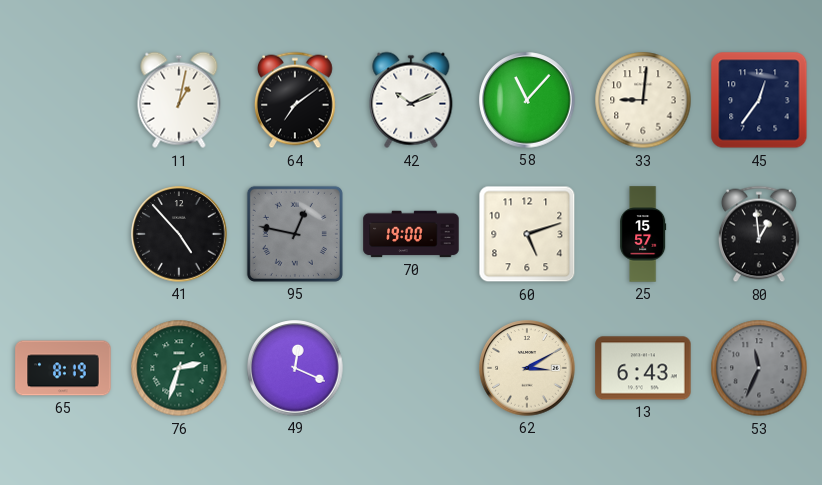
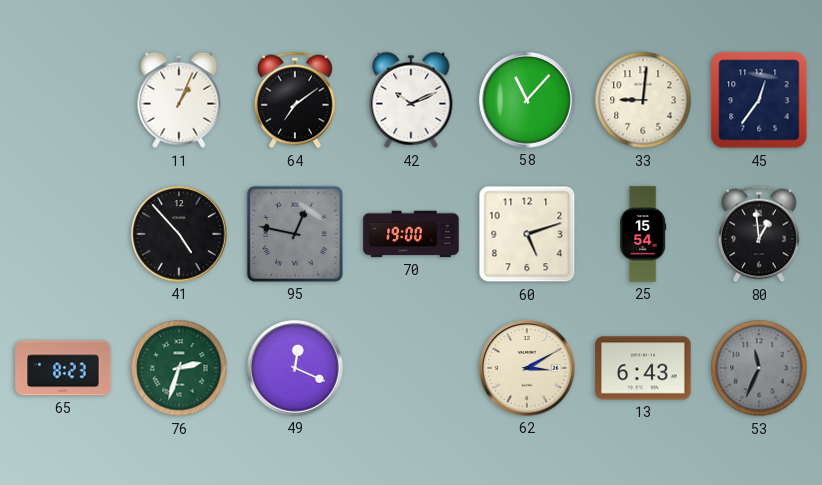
11: 1:02 -> 1:04 (179, 100)
25: 15:57 -> 15:54 (643, 234)
65: 8:19 -> 8:23 (63, 368)
